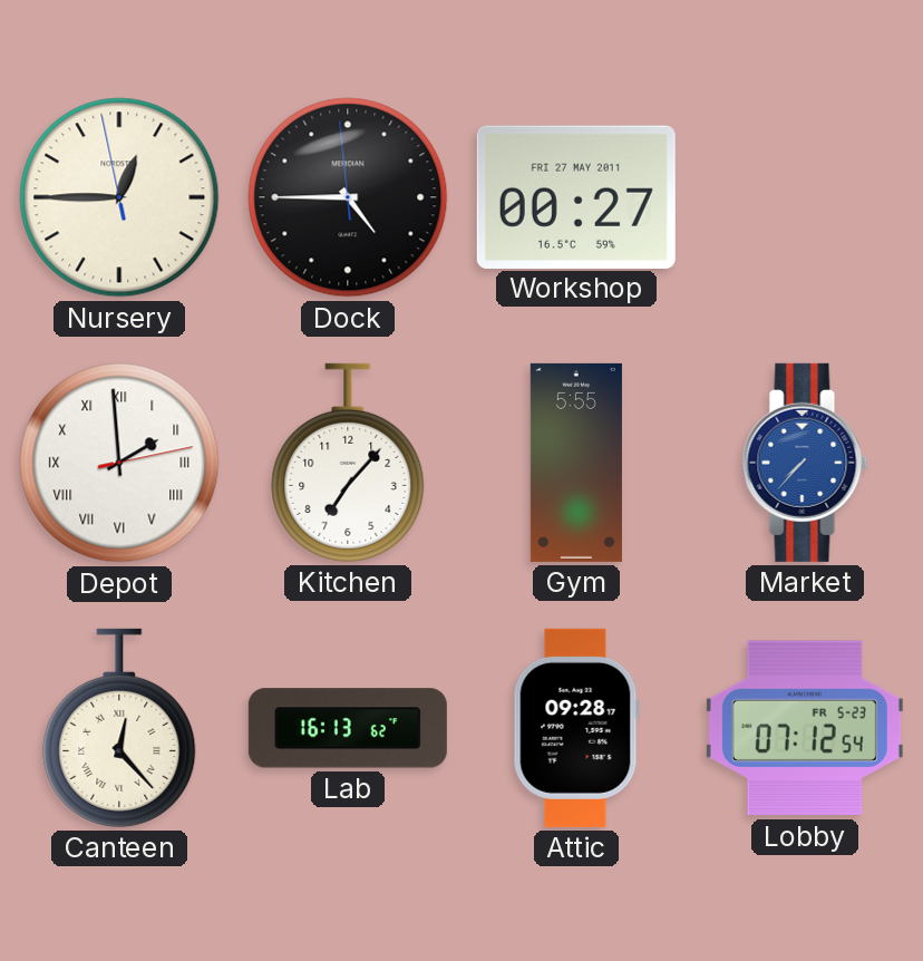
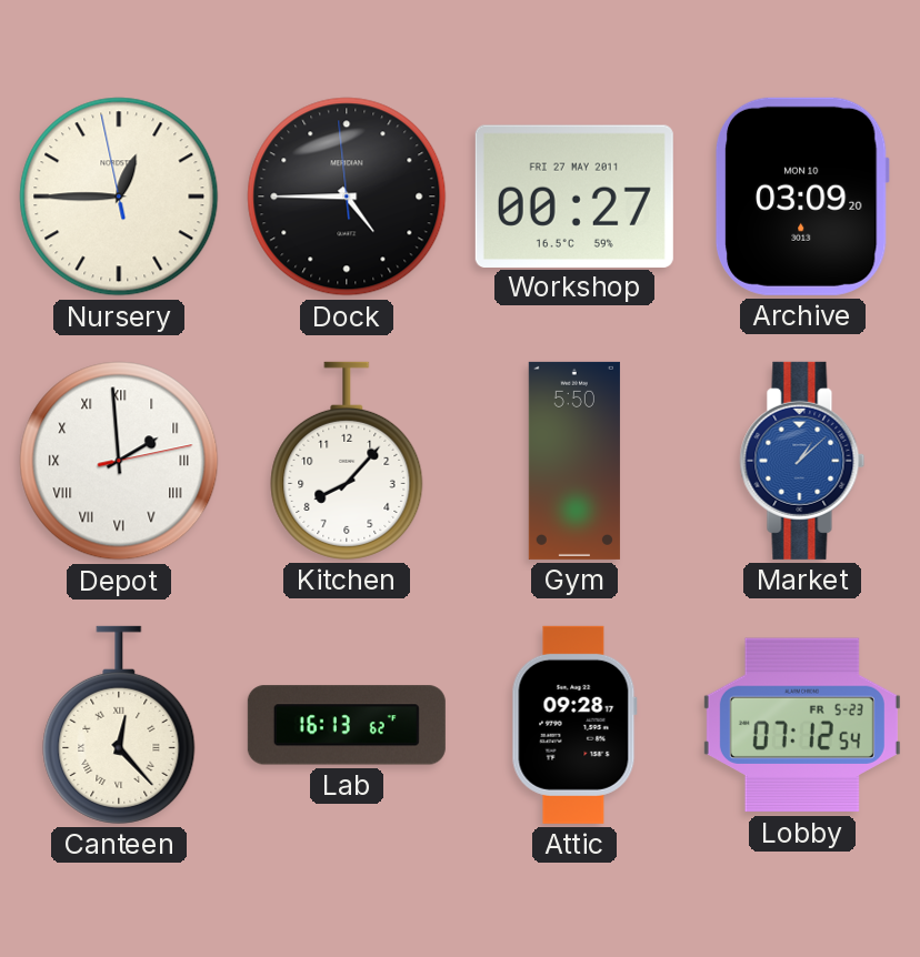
Archive: none -> 03:09 (802, 197)
Kitchen: 7:07 -> 8:07 (347, 461)
Gym: 5:55 -> 5:50 (574, 461)
Market: 7:37 -> 1:08 (802, 461)
